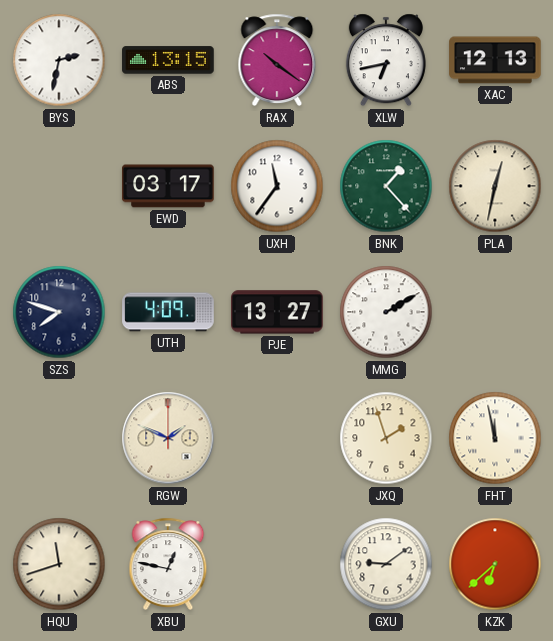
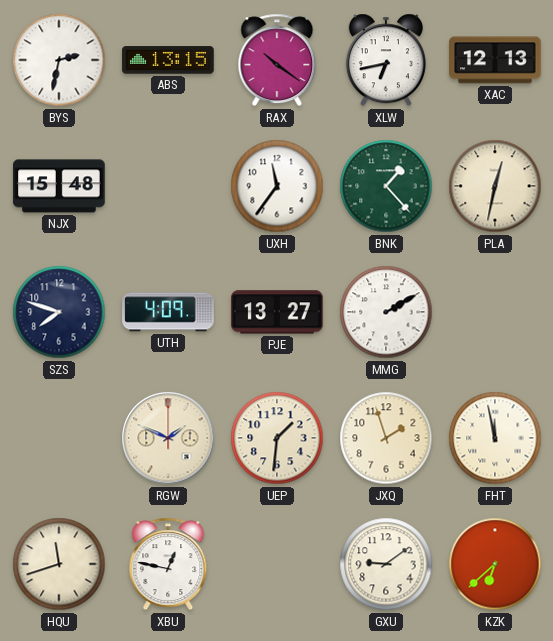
NJX: none -> 15:48 (59, 186)
EWD: 03:17 -> none (168, 186)
UEP: none -> 1:31 (277, 438)
